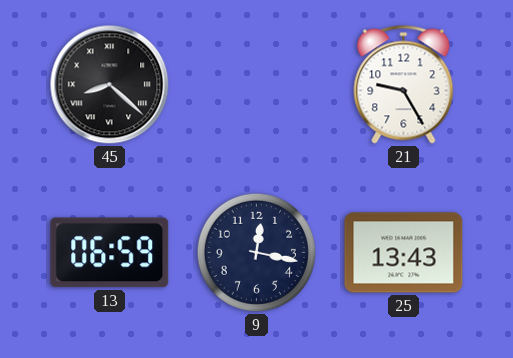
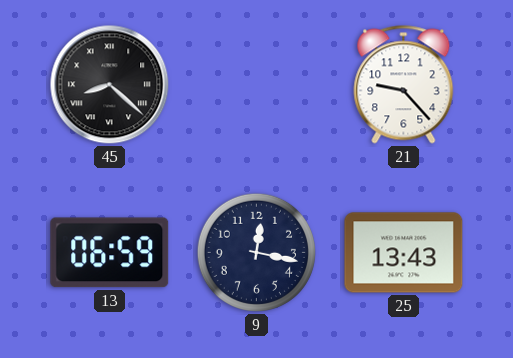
21: 9:25 -> 9:23 (404, 85)
